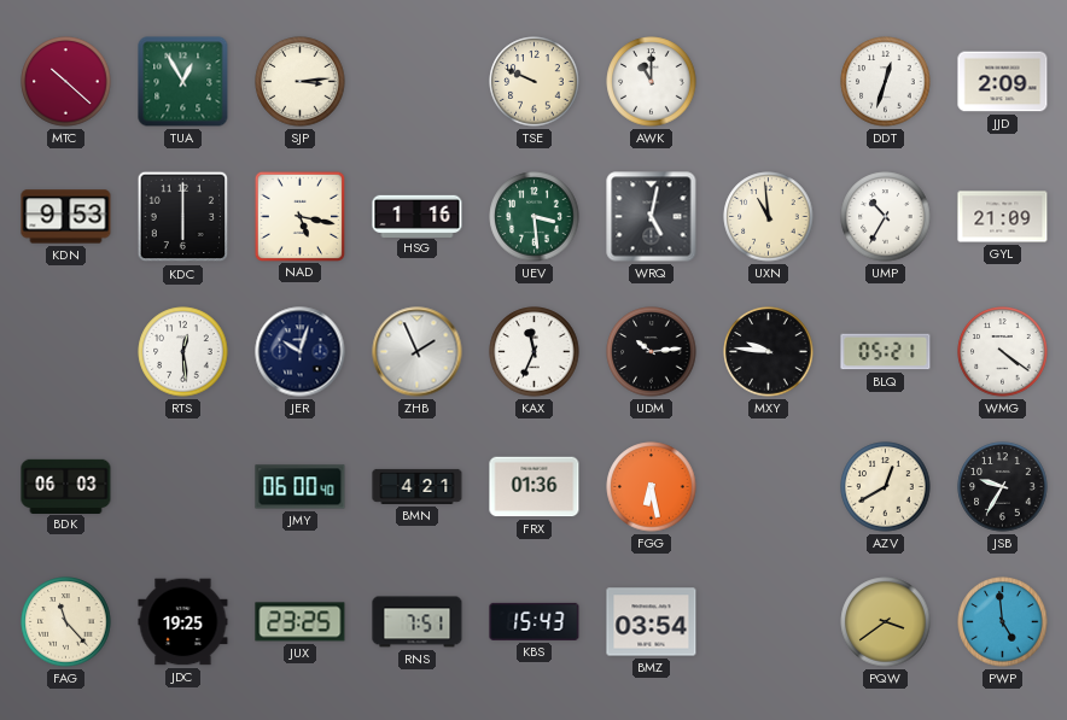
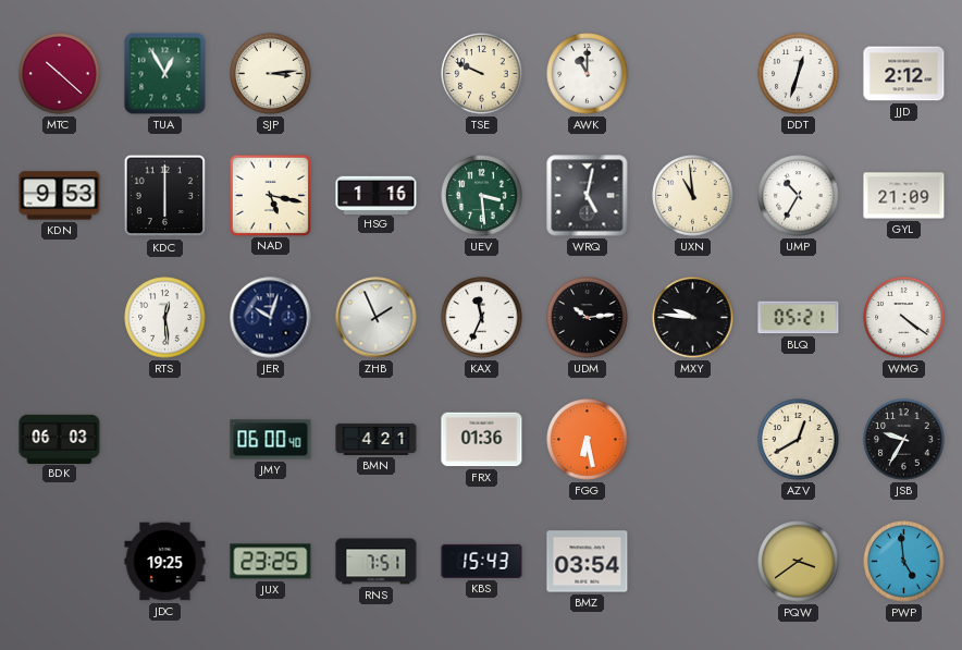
JJD: 2:09 -> 2:12 (904, 74)
FAG: 11:23 -> none (66, 622)
